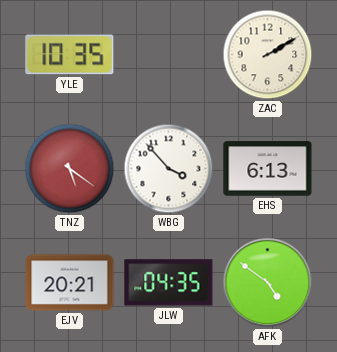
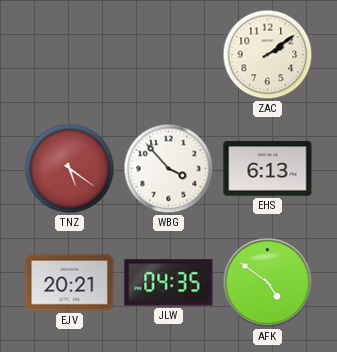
YLE: 10:35 -> none (70, 55)
ZAC: 2:10 -> 2:09 (268, 55)
